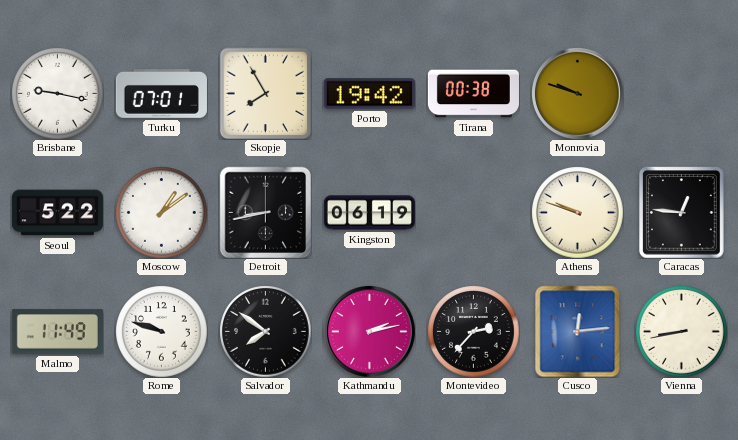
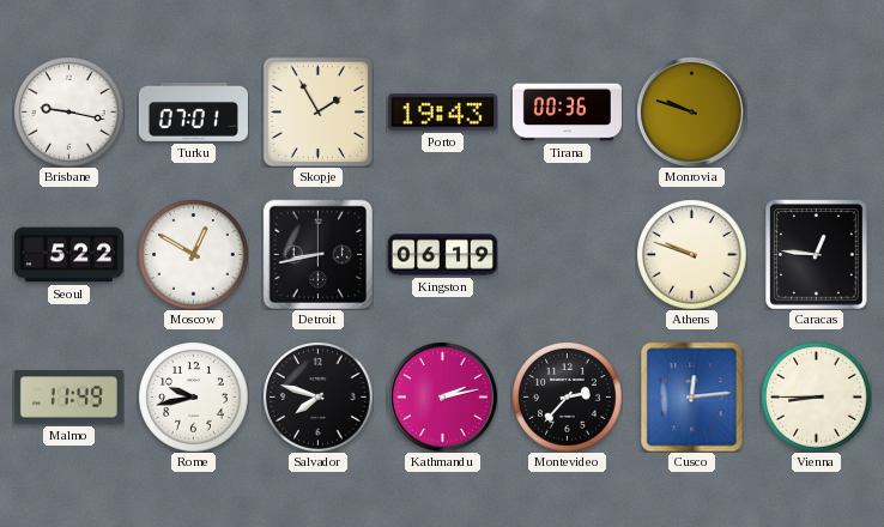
Skopje: 7:55 -> 1:55 (317, 111)
Porto: 19:42 -> 19:43 (442, 113)
Tirana: 00:38 -> 00:36 (567, 113)
Moscow: 1:09 -> 12:50 (193, 254)
Rome: 9:48 -> 9:43 (193, 396)
Salvador: 7:51 -> 7:48 (317, 396)
Vienna: 8:43 -> 8:45 (816, 396)
